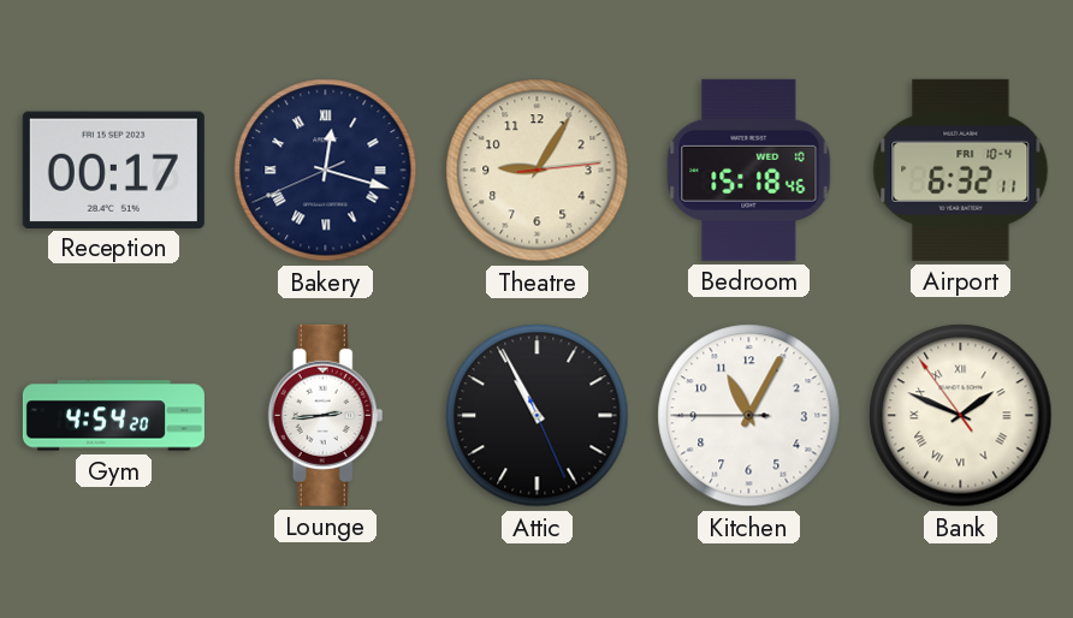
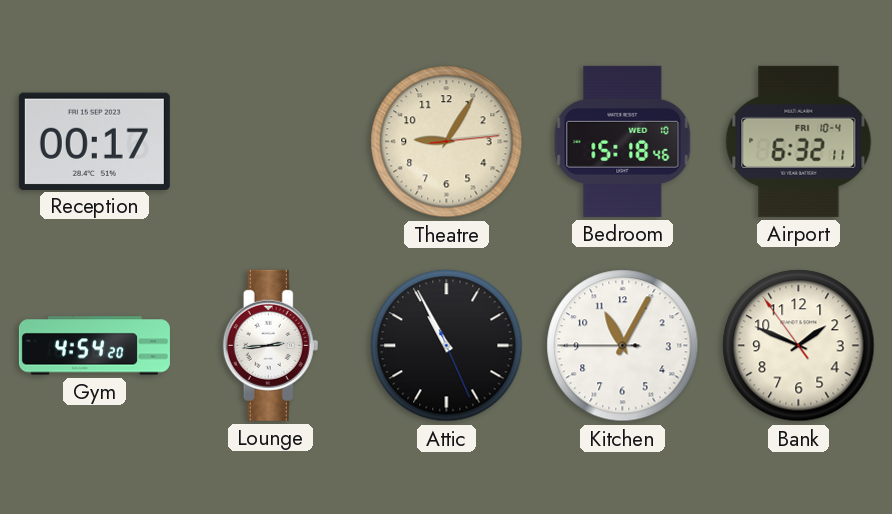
Bakery: 12:17 -> none (326, 171)
Bank numerals: Roman -> Arabic (799, 346)
